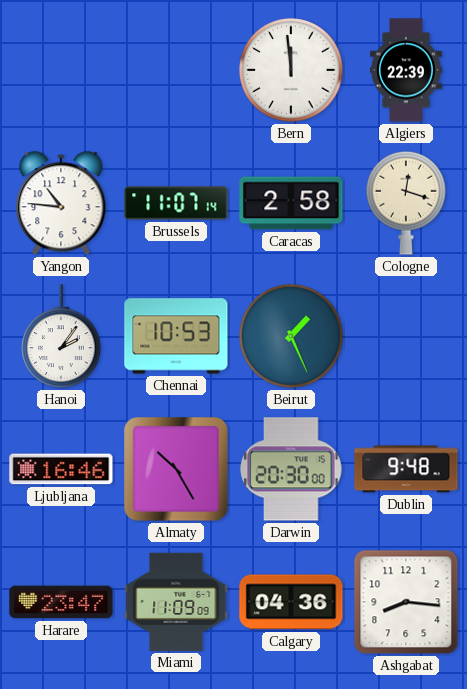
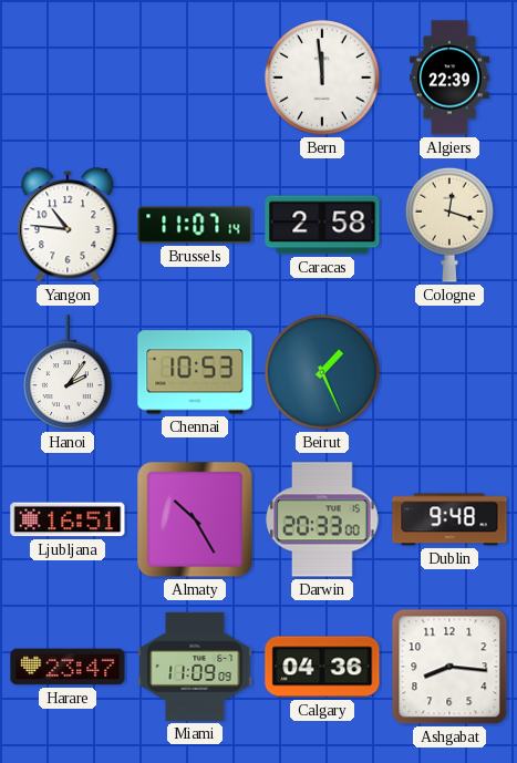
Ljubljana: 16:46 -> 16:51 (68, 519)
Darwin: 20:30 -> 20:33 (322, 519)
